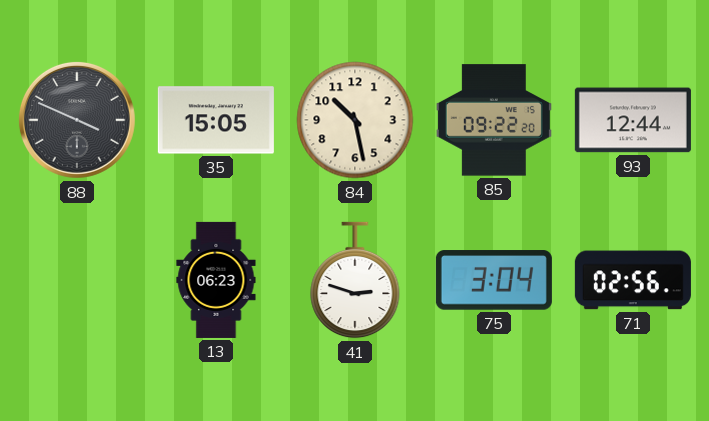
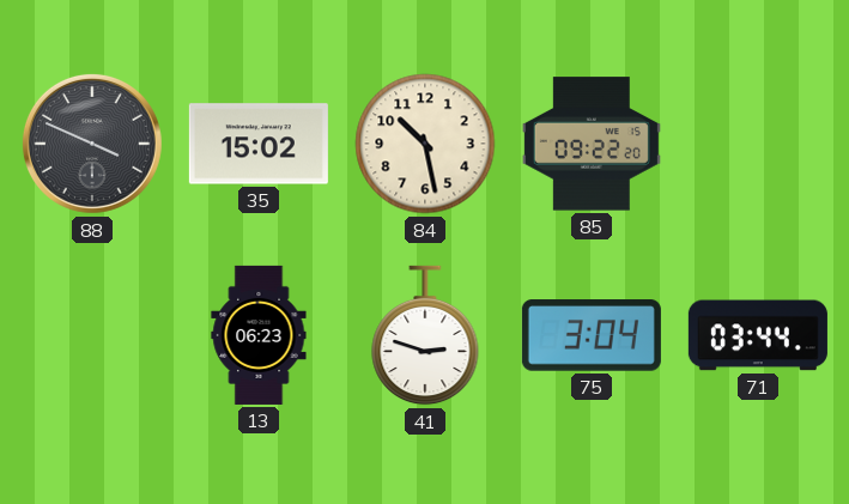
35: 15:05 -> 15:02 (259, 144)
93: 12:44 -> none (633, 120)
71: 02:56 -> 03:44 (758, 335)
